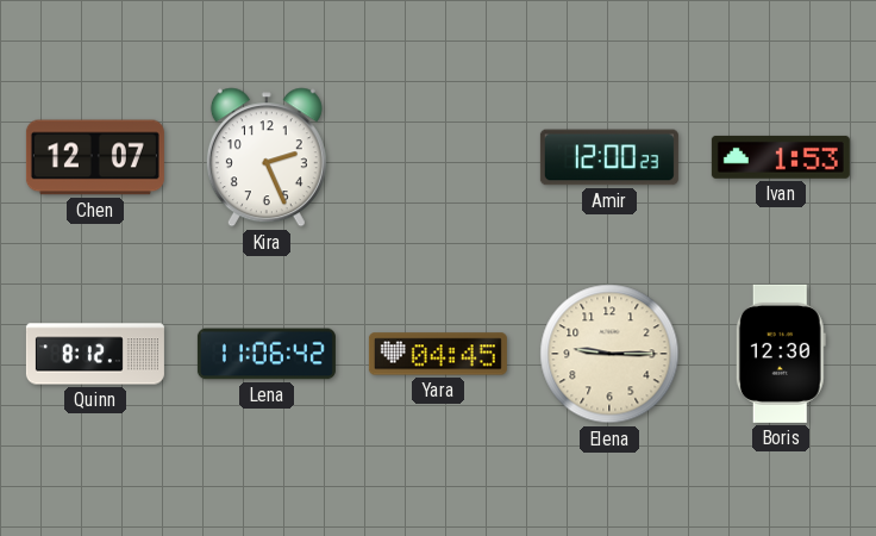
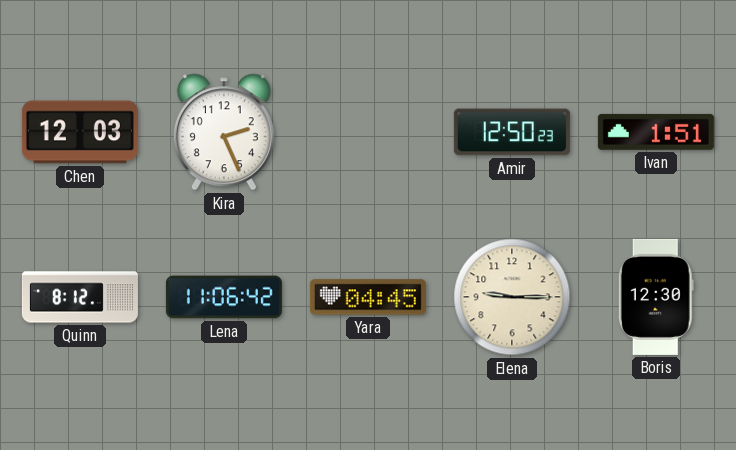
Chen: 12:07 -> 12:03 (80, 132)
Amir: 12:00 -> 12:50 (512, 132)
Ivan: 1:53 -> 1:51 (656, 132)
